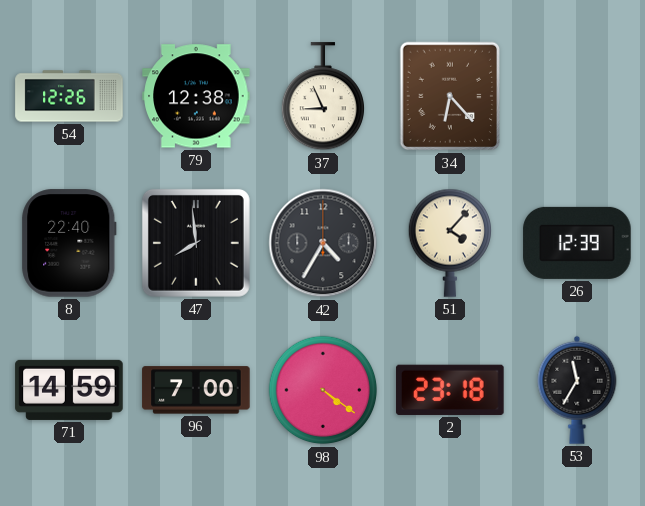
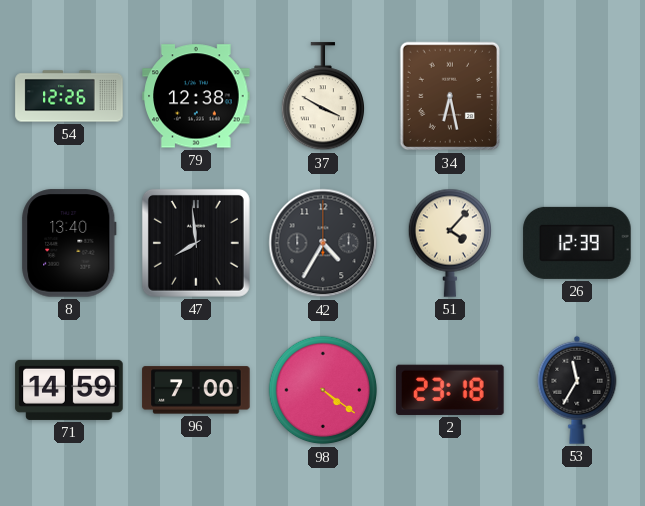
37: 8:56 -> 3:50 (322, 97)
34: 6:23 -> 6:28 (449, 96)
8: 22:40 -> 13:40 (69, 243)
